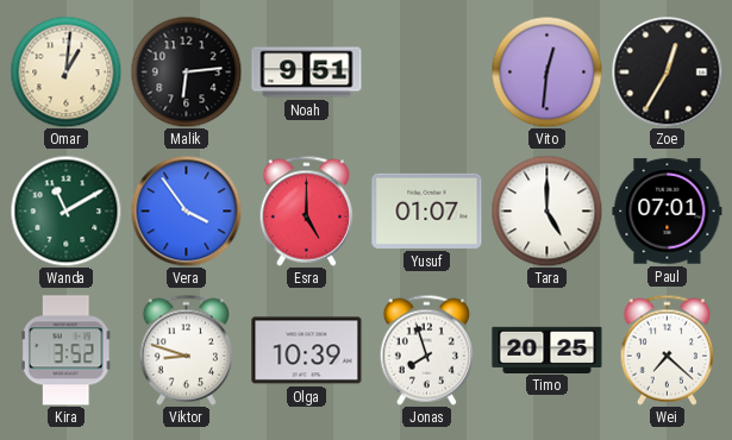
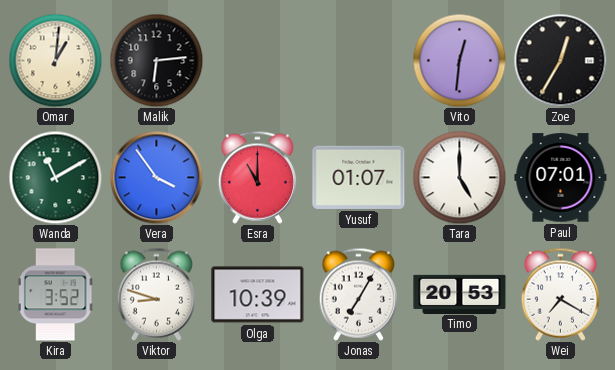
Noah: 9:51 -> none (307, 73)
Esra: 5:00 -> 11:00 (257, 177)
Jonas: 7:57 -> 7:05 (358, 294)
Timo: 20:25 -> 20:53 (460, 294)
Wei: 7:22 -> 7:20 (560, 294)
